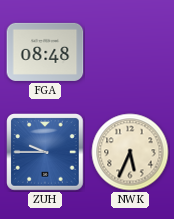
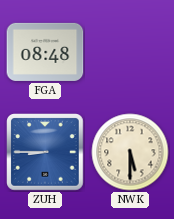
ZUH: 9:45 -> 8:45 (45, 152)
NWK: 5:34 -> 5:30 (130, 152)
